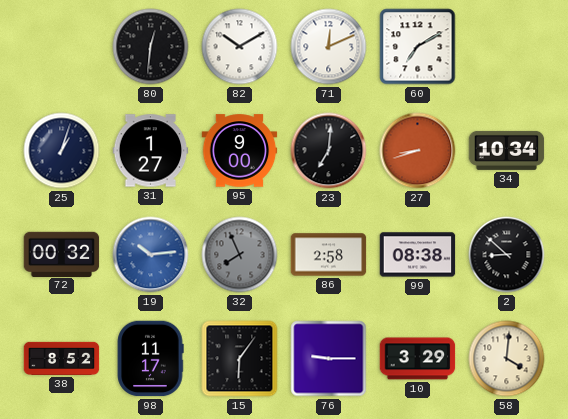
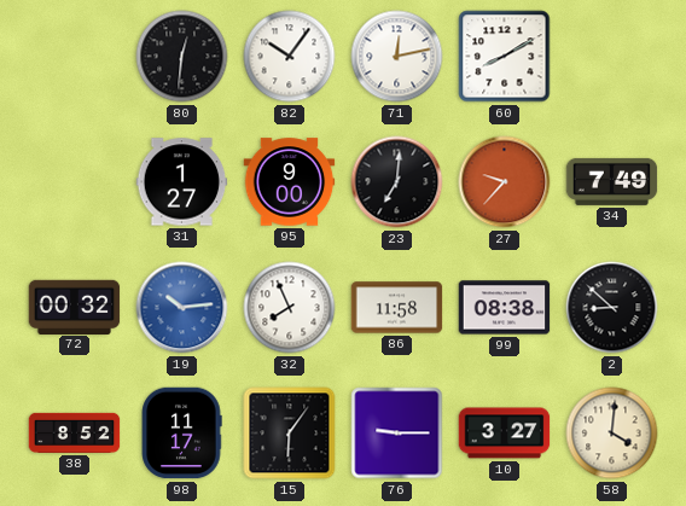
82: 10:10 -> 10:06 (290, 57)
71: 12:11 -> 12:13 (397, 57)
60: 7:10 -> 8:10 (505, 57)
25: 1:03 -> none (62, 151)
27: 8:42 -> 9:37 (505, 182)
34: 10:34 -> 7:49 (612, 181)
32 dial: grey -> white (290, 308)
86: 2:58 -> 11:58 (397, 308)
10: 3:29 -> 3:27 (505, 434)
